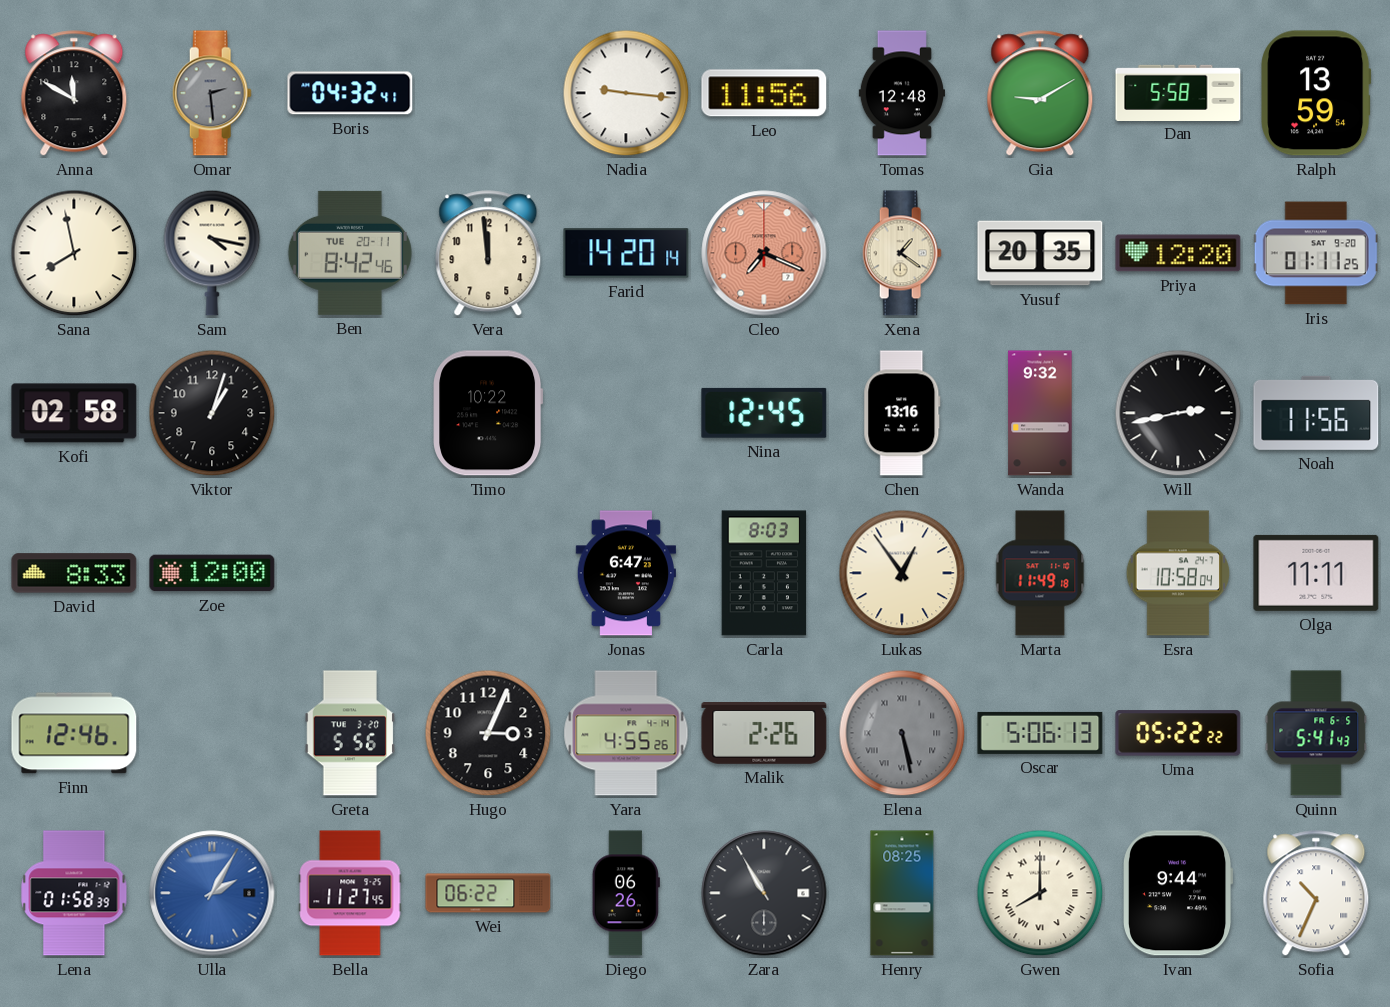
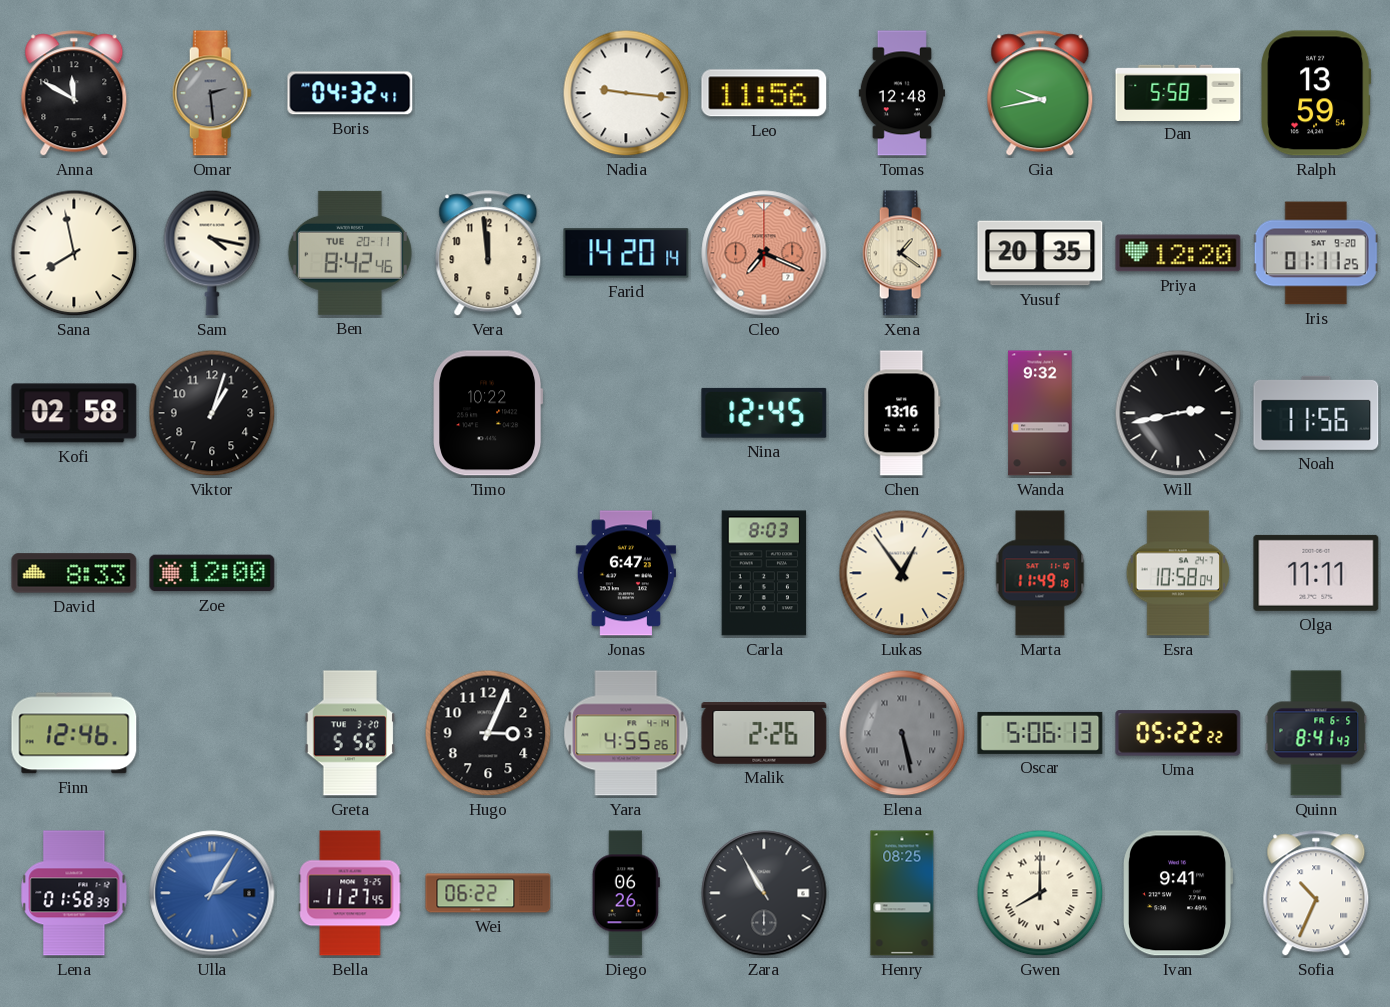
Gia: 9:10 -> 9:43 (1040, 94)
Quinn: 5:41 -> 8:41 (1316, 733)
Ivan: 9:44 -> 9:41 (1179, 893)
